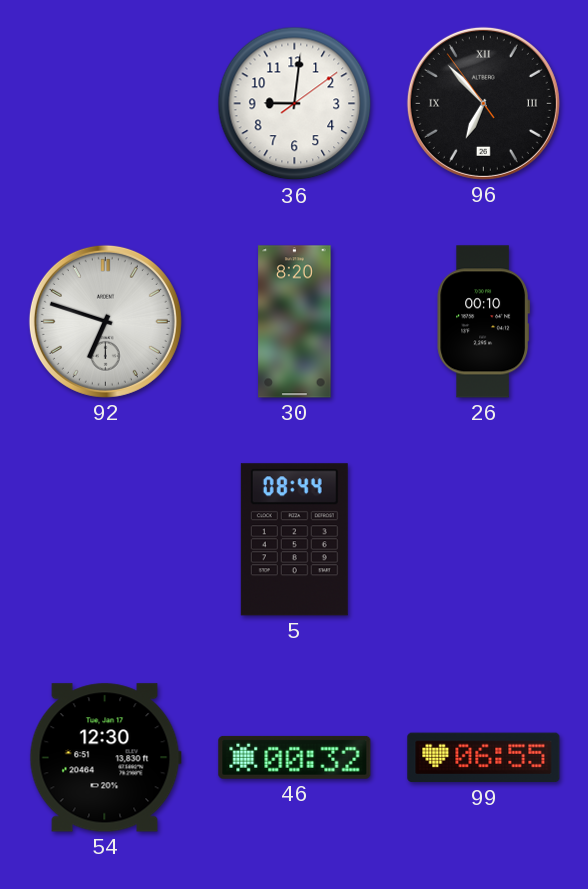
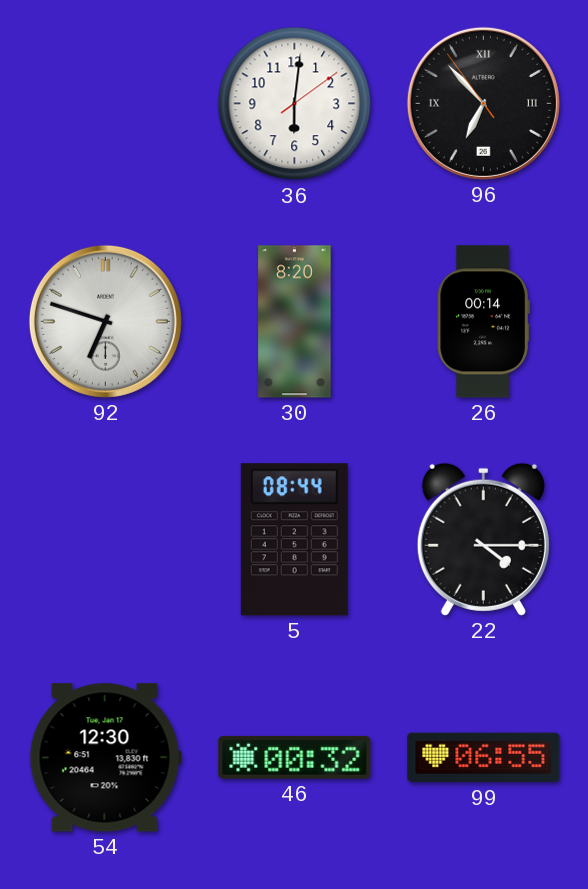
36: 9:01 -> 6:01 (295, 104)
26: 00:10 -> 00:14 (483, 322)
22: none -> 4:15 (483, 539)
